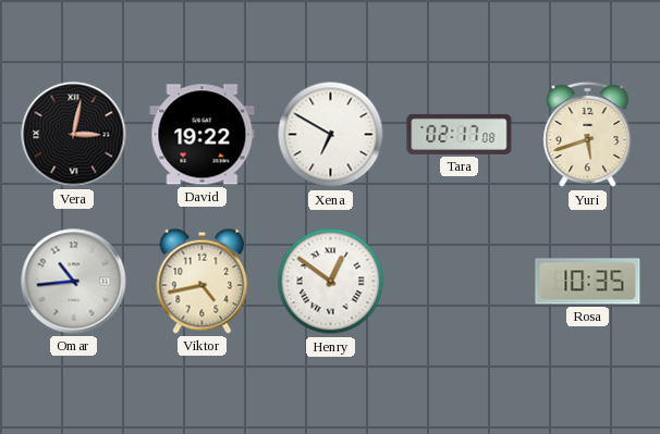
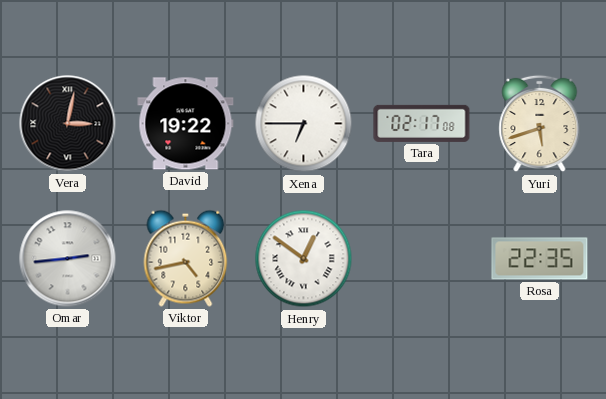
Xena: 6:50 -> 6:45 (304, 124)
Omar: 10:44 -> 2:44 (68, 259)
Rosa: 10:35 -> 22:35 (540, 259)
